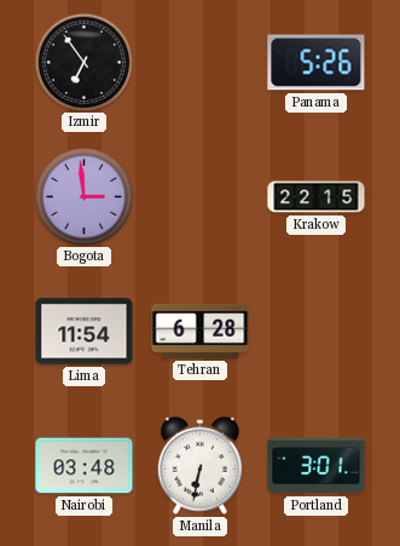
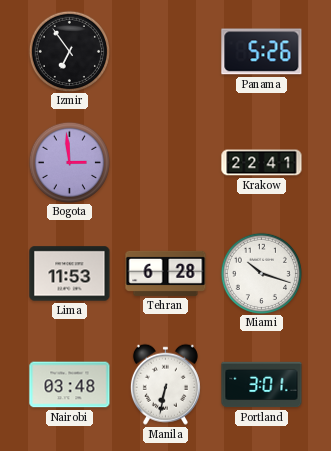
Krakow: 22:15 -> 22:41 (262, 163)
Lima: 11:54 -> 11:53 (70, 274)
Miami: none -> 10:18 (261, 273)
